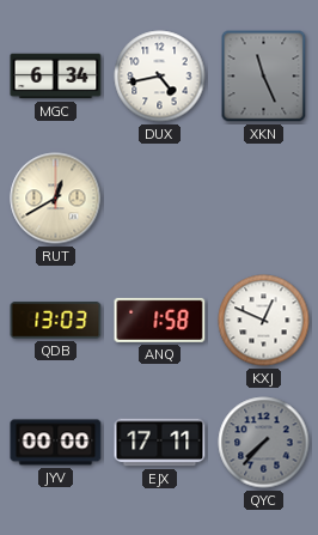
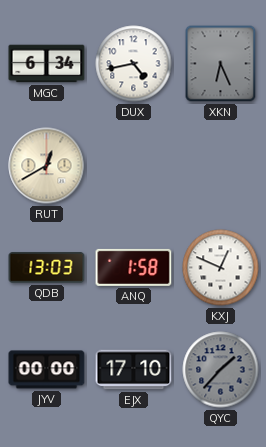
XKN: 11:26 -> 6:26 (221, 64)
EJX: 17:11 -> 17:10 (134, 370)
QYC: 7:37 -> 1:37 (221, 370)
